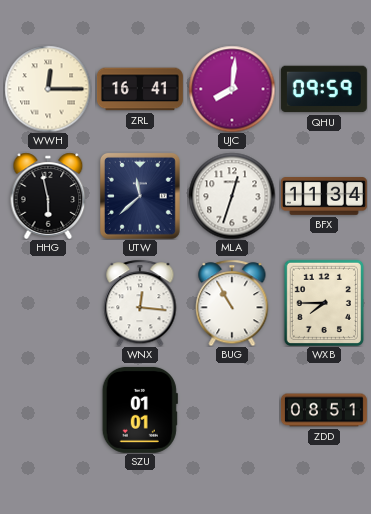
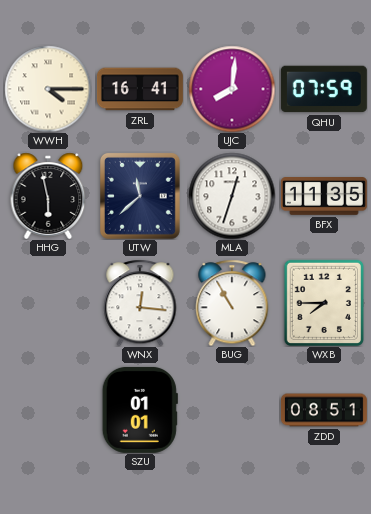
WWH: 12:15 -> 4:15 (48, 89)
QHU: 09:59 -> 07:59 (324, 89)
BFX: 11:34 -> 11:35 (324, 197)
